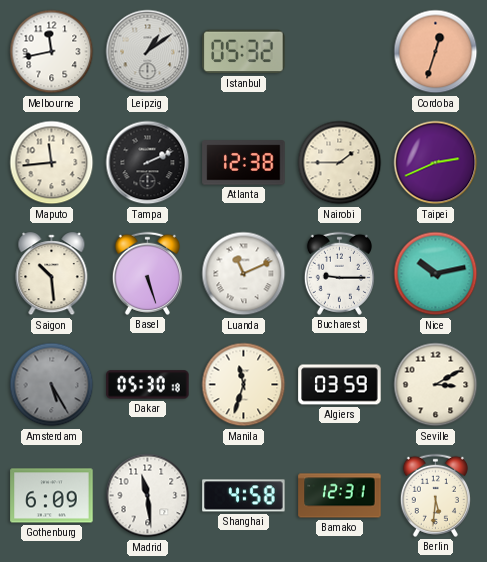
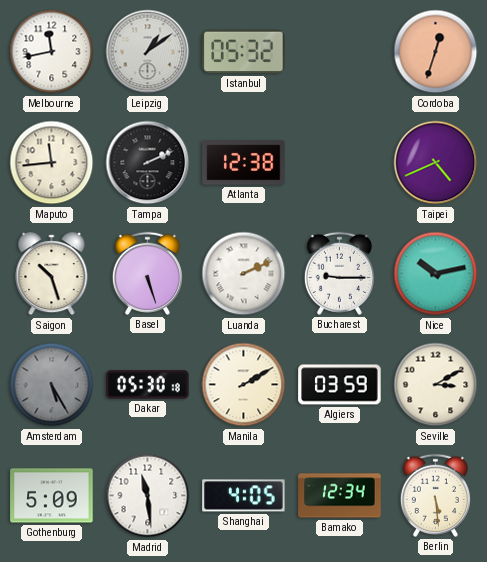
Nairobi: 1:45 -> none (340, 163)
Taipei: 2:41 -> 4:41 (436, 163)
Saigon: 10:29 -> 10:27 (52, 274)
Luanda: 11:11 -> 2:11 (244, 274)
Manila: 11:33 -> 2:10 (244, 385)
Gothenburg: 6:09 -> 5:09 (52, 496)
Shanghai: 4:58 -> 4:05 (244, 496)
Bamako: 12:31 -> 12:34 (340, 496)
Berlin: 5:31 -> 5:29 (435, 495)
